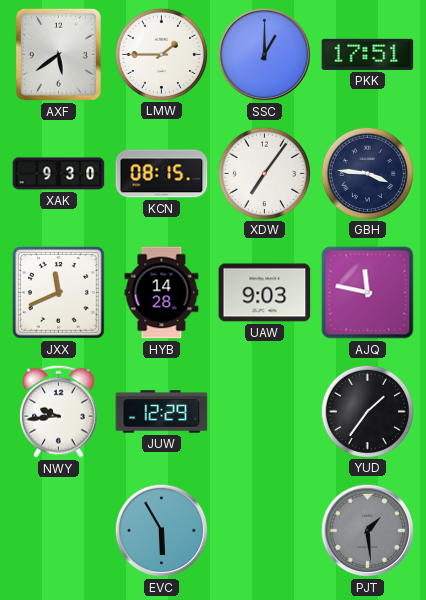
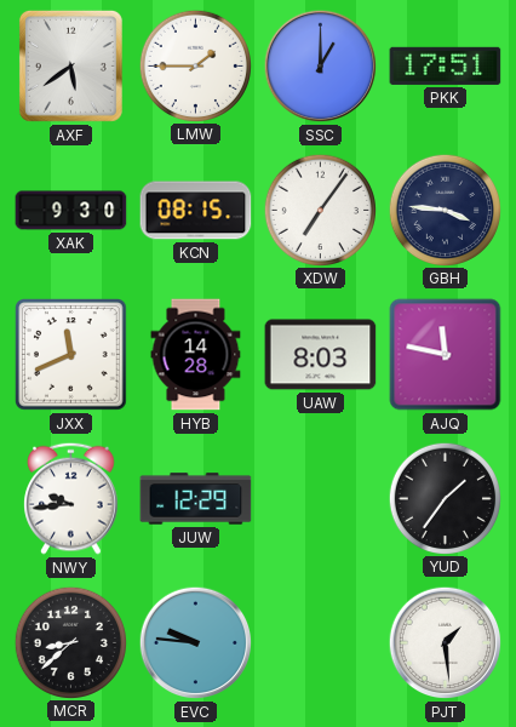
UAW: 9:03 -> 8:03 (321, 355)
MCR: none -> 8:38 (70, 642)
EVC: 5:55 -> 9:46 (196, 643)
PJT dial: grey -> white (446, 643)
